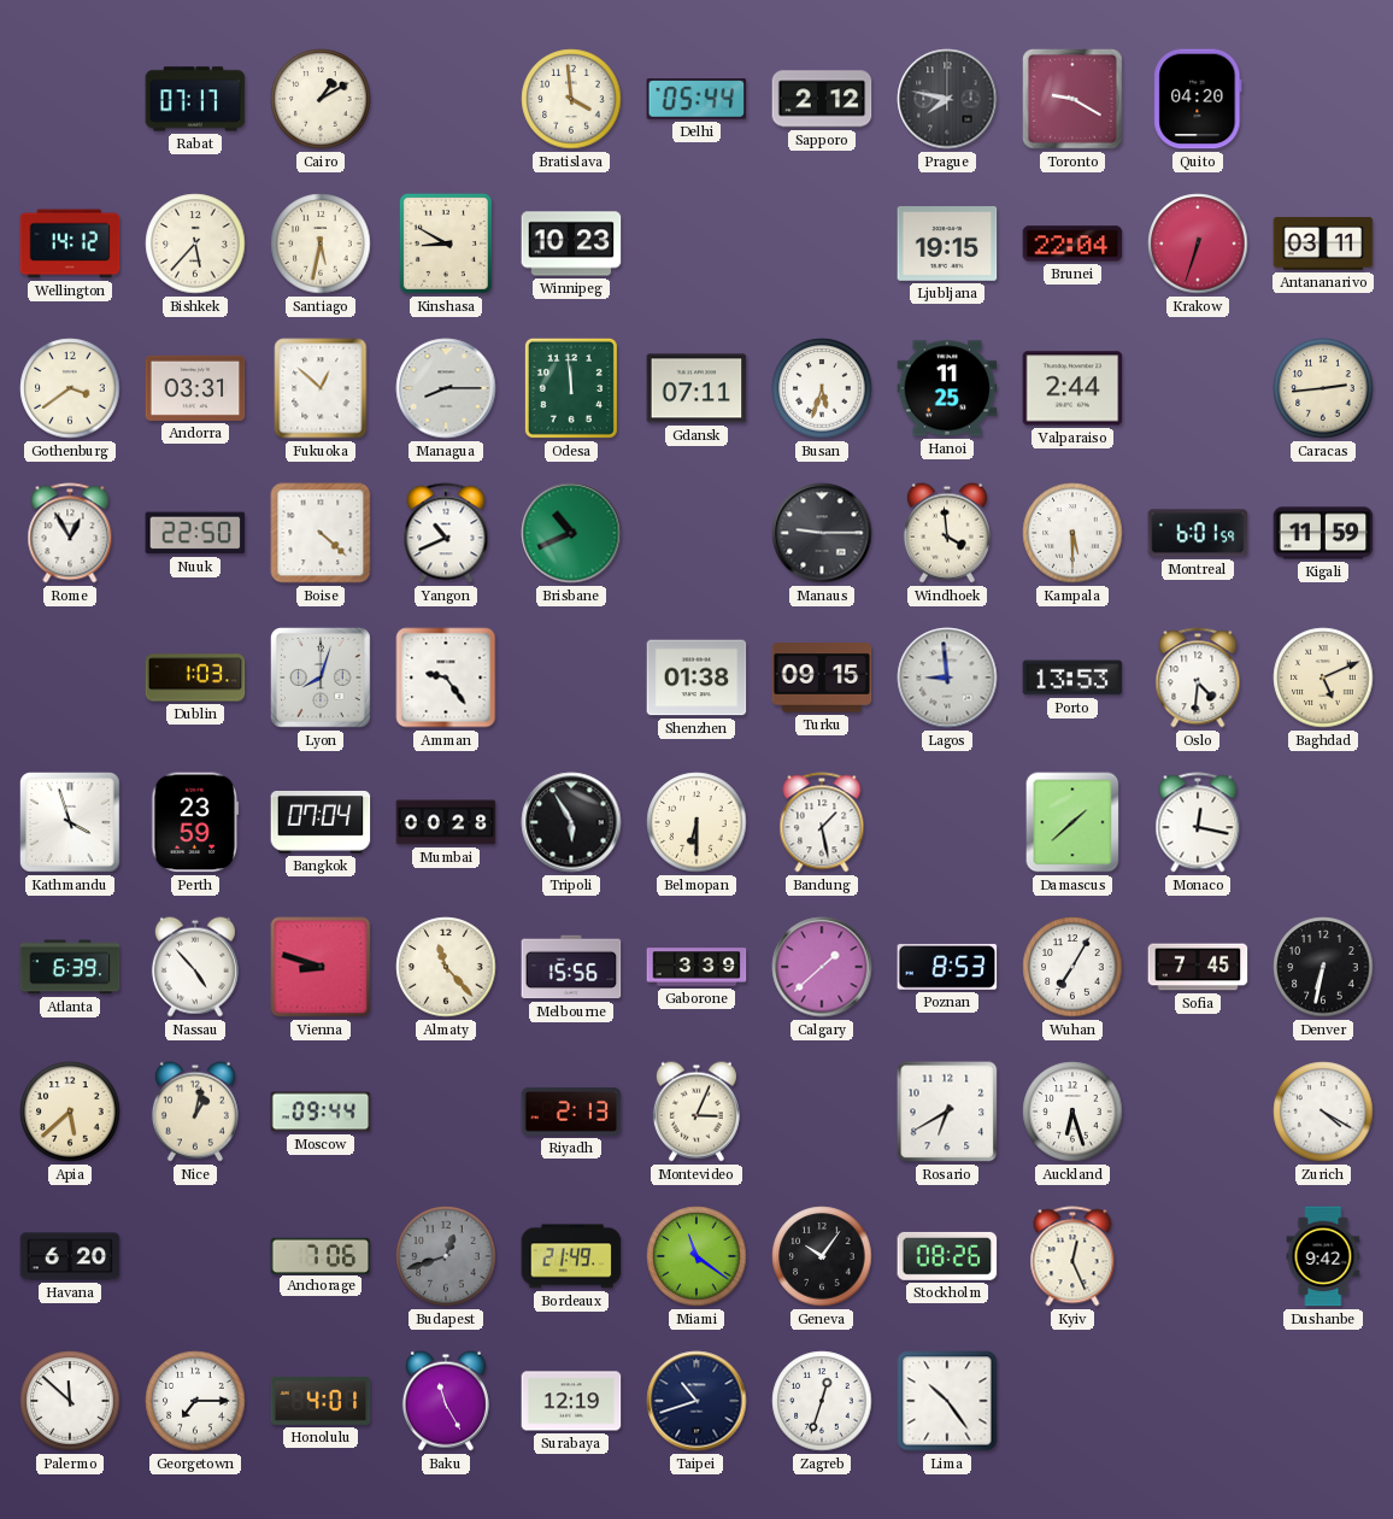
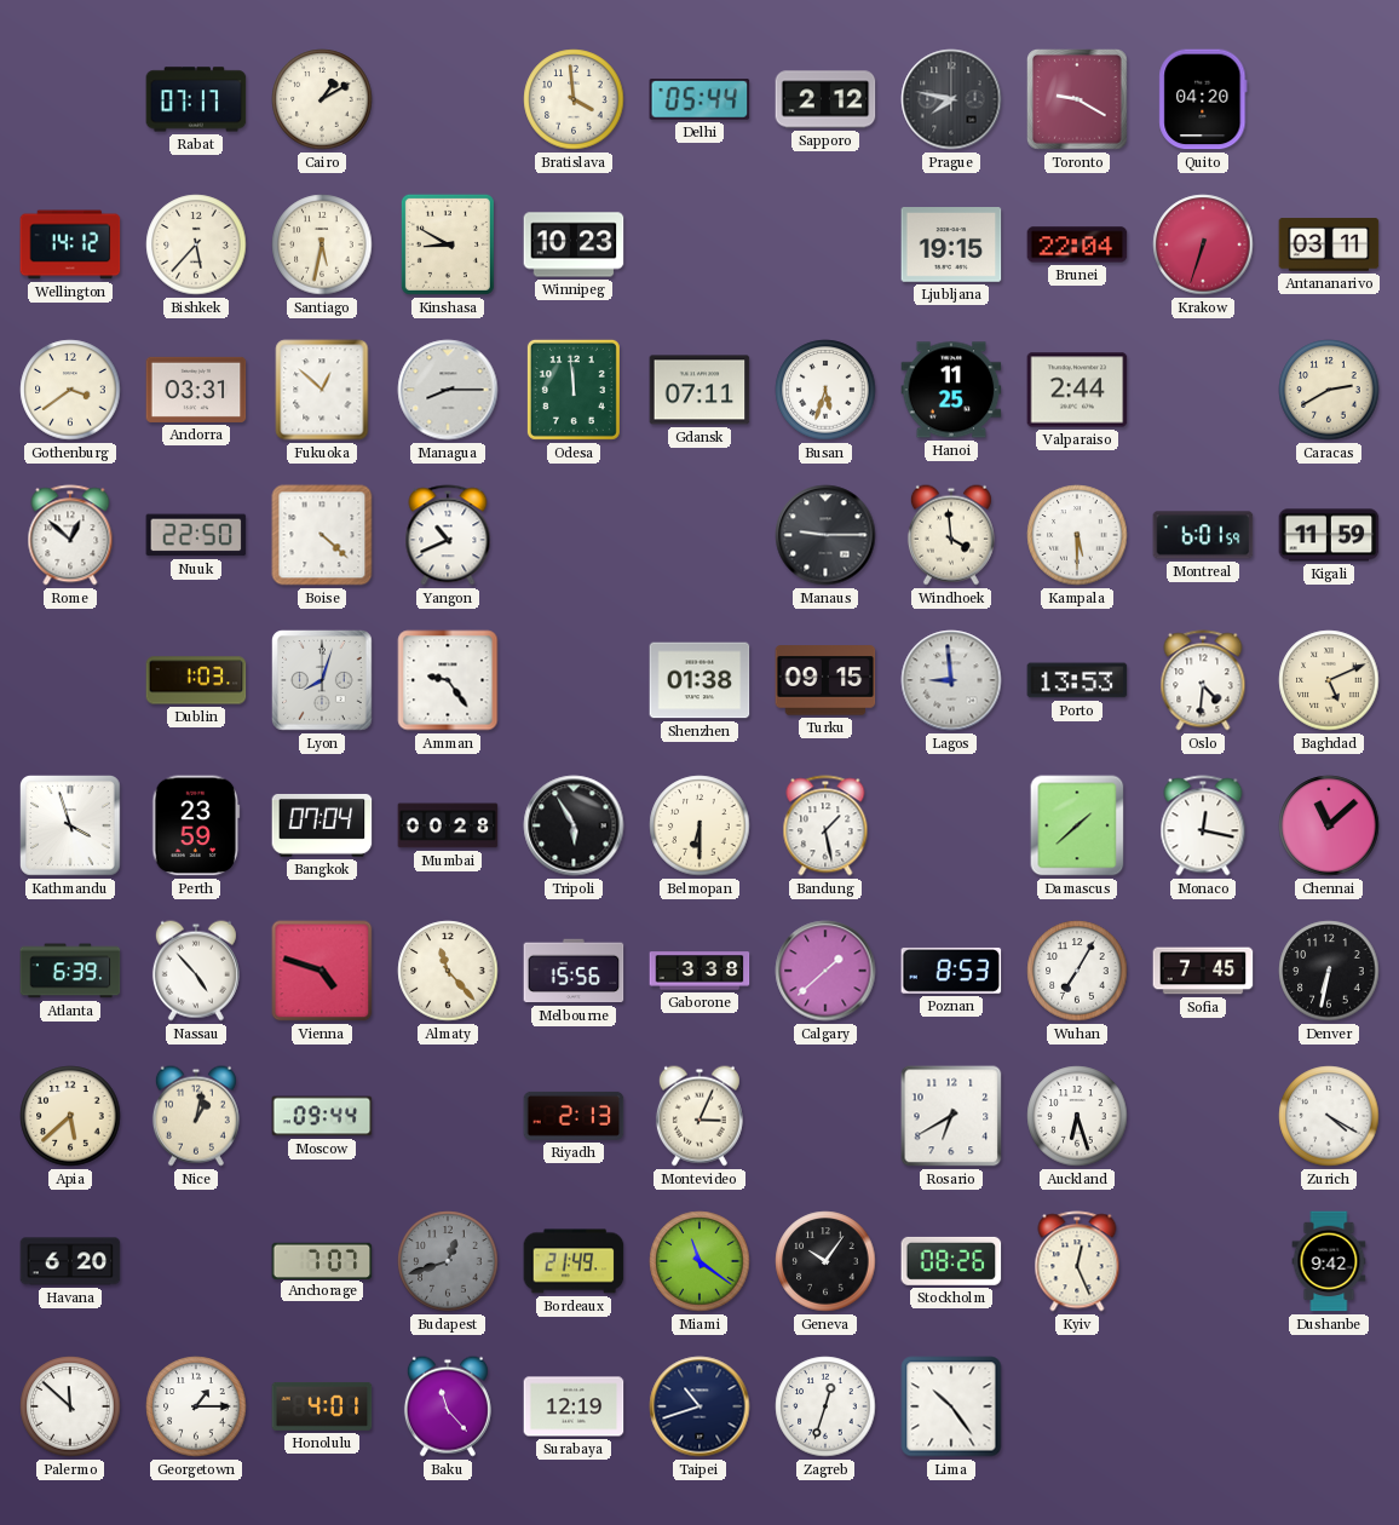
Caracas: 2:44 -> 2:40 (1329, 390)
Rome: 12:55 -> 12:52 (70, 535)
Brisbane: 10:41 -> none (571, 533)
Chennai: none -> 11:08 (1329, 825)
Vienna: 8:48 -> 4:48 (322, 971)
Gaborone: 3:39 -> 3:38 (699, 971)
Anchorage: 7:06 -> 7:07 (322, 1260)
Georgetown: 7:15 -> 1:15 (196, 1406)
Baku: 11:25 -> 11:23 (448, 1406)
